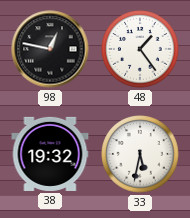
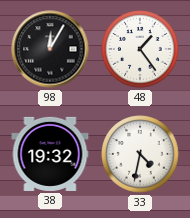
98: 12:47 -> 12:05 (50, 49)
33: 5:32 -> 4:32 (140, 154)
